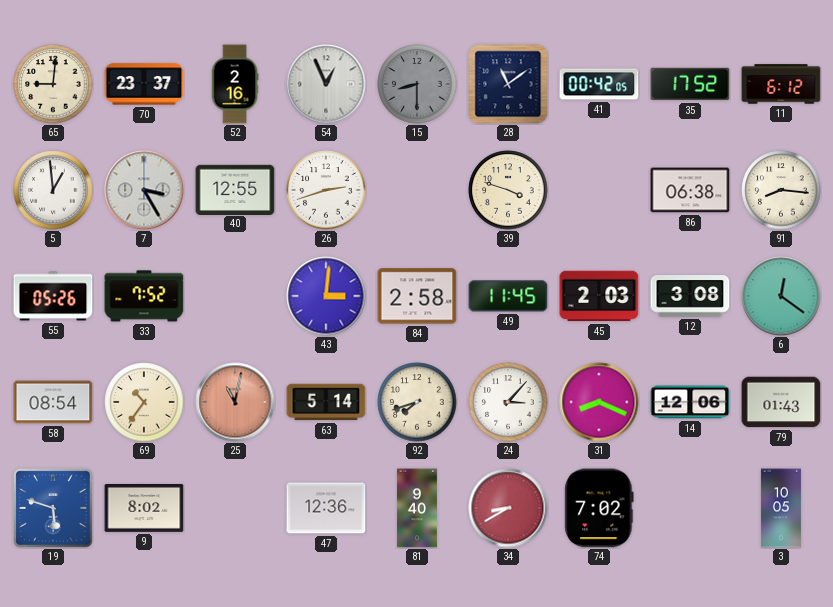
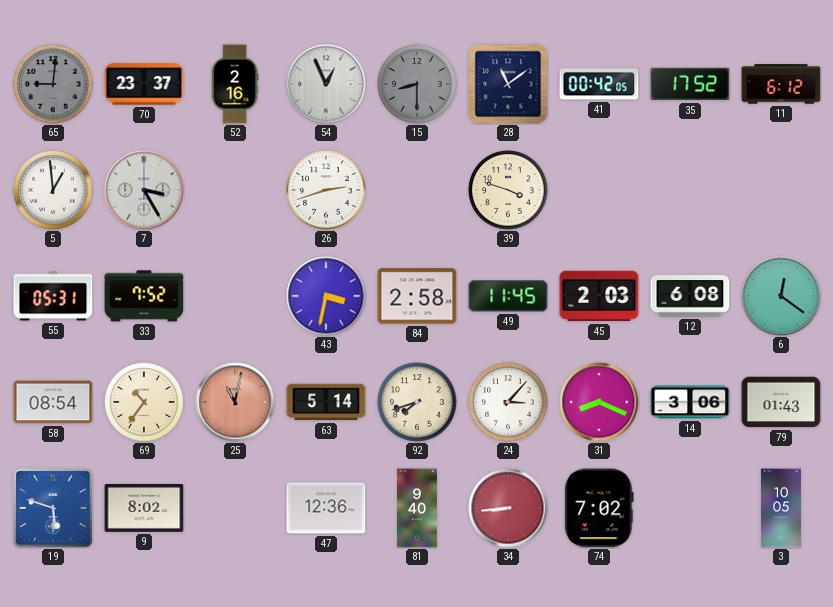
65 dial: cream -> grey (53, 84)
40: 12:55 -> none (235, 189)
86: 06:38 -> none (690, 190)
91: 8:16 -> none (781, 190)
55: 05:26 -> 05:31 (53, 296)
43: 3:01 -> 3:32 (326, 296)
12: 3:08 -> 6:08 (690, 296)
14: 12:06 -> 3:06 (690, 402)
34: 8:40 -> 8:44 (508, 508)
